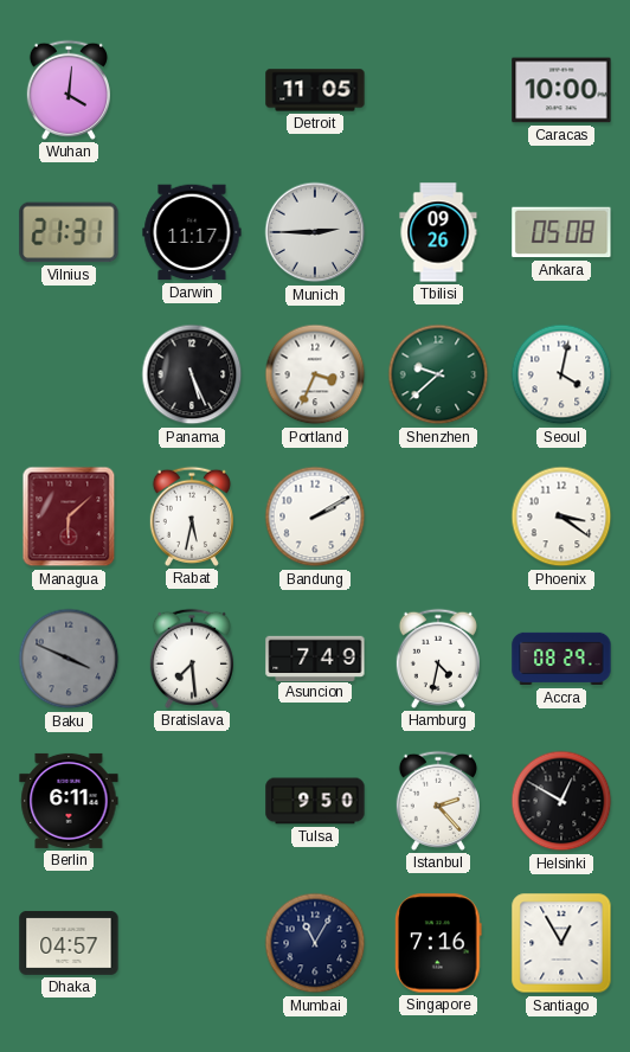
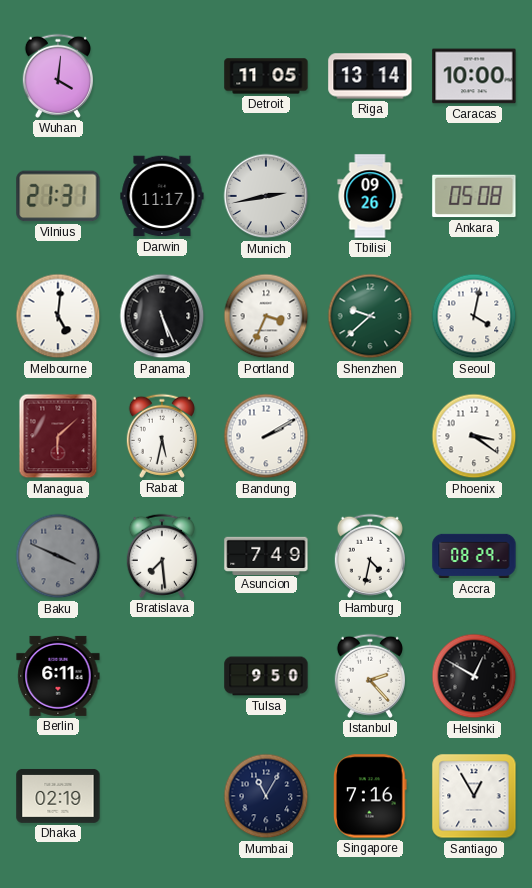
Riga: none -> 13:14 (370, 76)
Munich: 2:45 -> 2:43 (266, 196)
Melbourne: none -> 5:01 (58, 316)
Dhaka: 04:57 -> 02:19 (58, 796)
